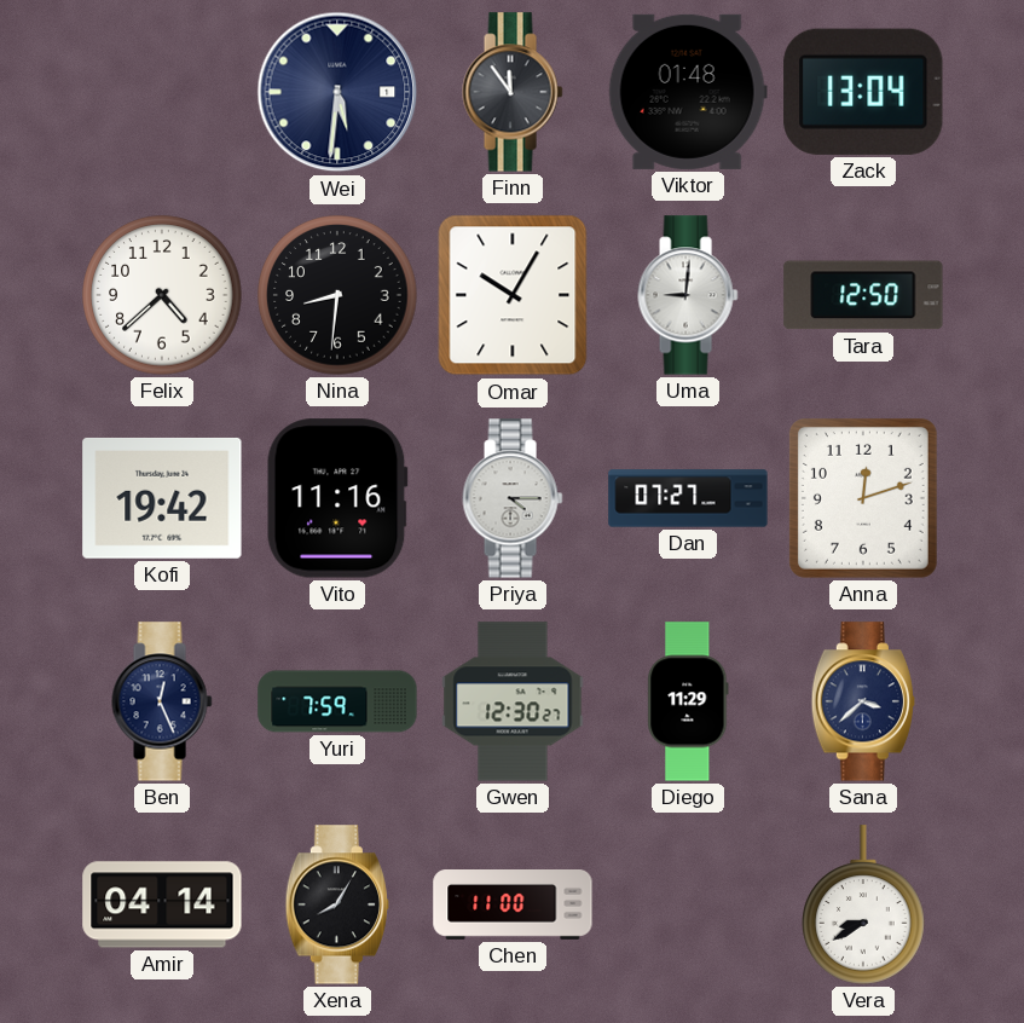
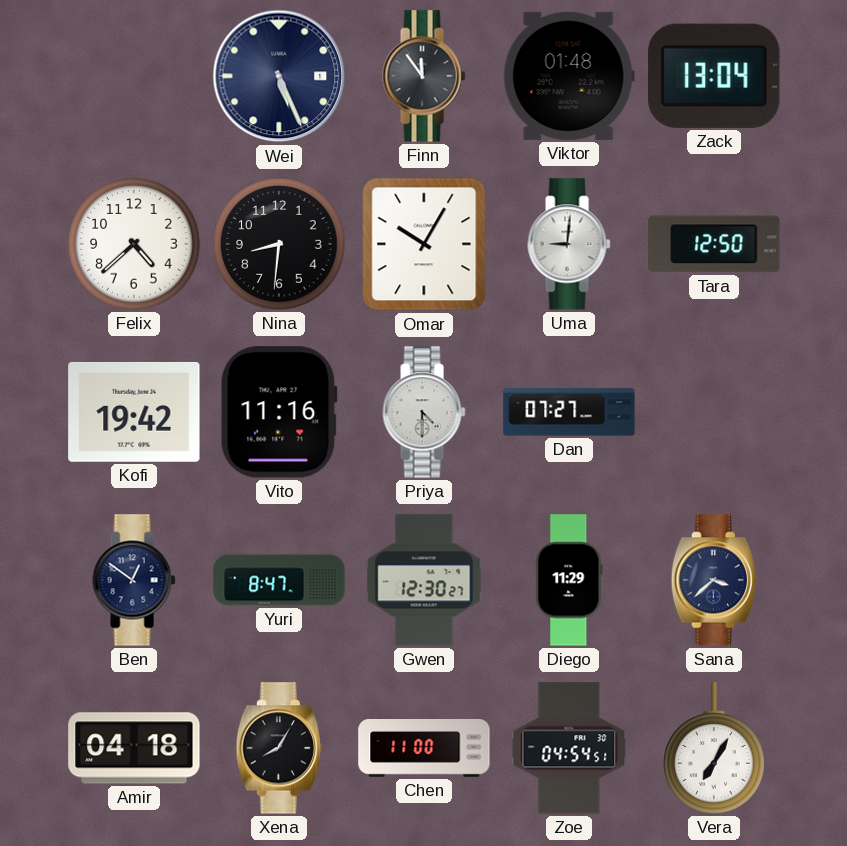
Wei: 5:31 -> 5:26 (279, 76)
Priya: 4:15 -> 4:30 (424, 412)
Anna: 12:12 -> none (863, 498)
Ben: 12:26 -> 12:51 (134, 580)
Yuri: 7:59 -> 8:47 (279, 580)
Amir: 04:14 -> 04:18 (134, 748)
Zoe: none -> 04:54 (569, 748)
Vera: 8:40 -> 7:05 (714, 748)
